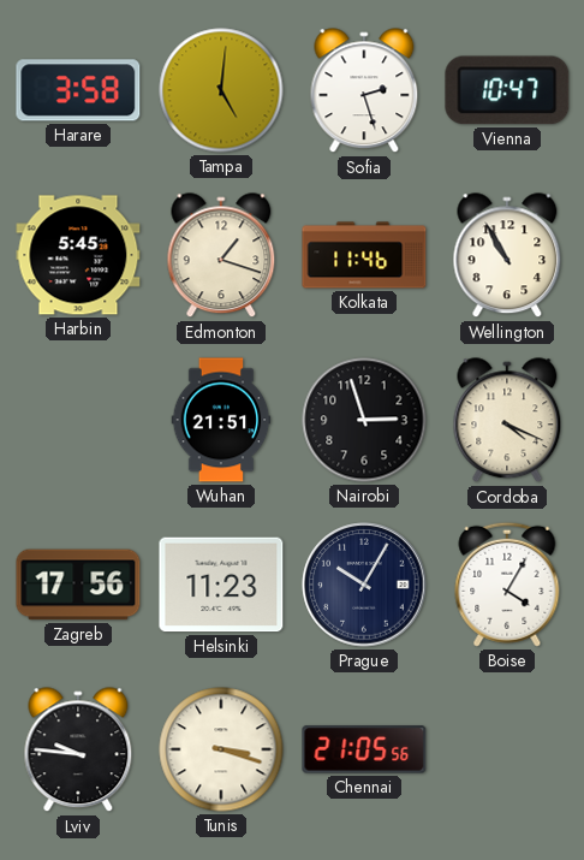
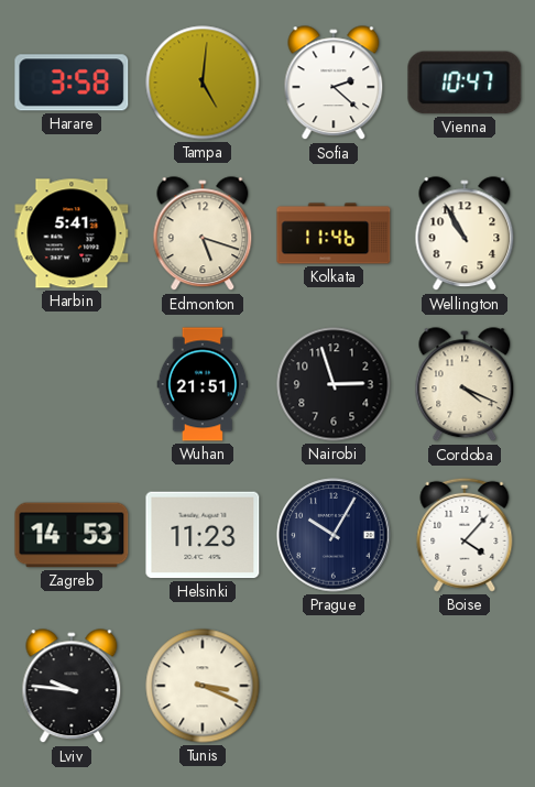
Sofia: 2:27 -> 2:22 (334, 84)
Harbin: 5:45 -> 5:41 (72, 233)
Edmonton: 1:18 -> 5:18 (203, 234)
Zagreb: 17:56 -> 14:53 (72, 535)
Boise: 4:05 -> 4:07 (465, 535)
Tunis: 3:18 -> 3:19 (203, 686)
Chennai: 21:05 -> none (364, 749)
